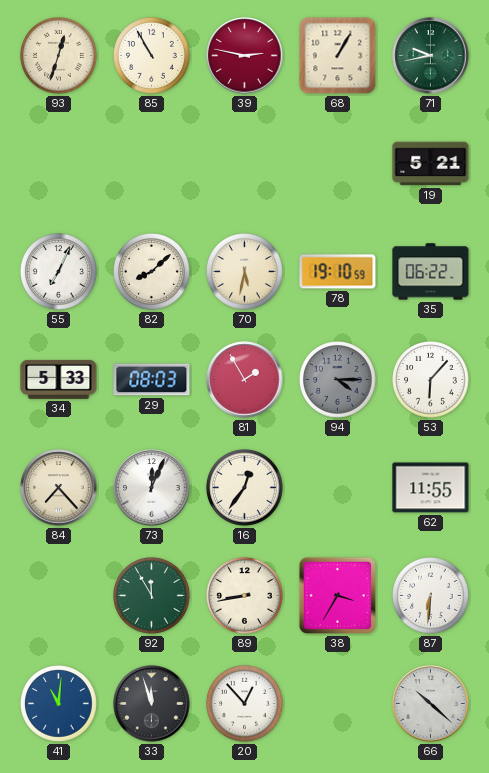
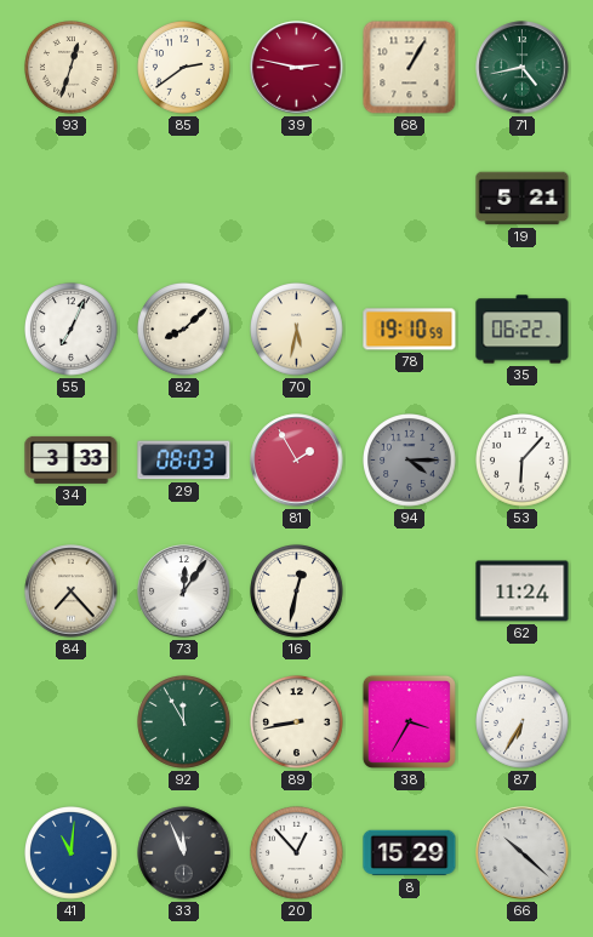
85: 10:55 -> 2:39 (184, 68)
71: 9:43 -> 4:43 (523, 68)
34: 5:33 -> 3:33 (72, 459)
73: 12:04 -> 12:06 (184, 592)
16: 12:36 -> 12:32 (297, 592)
62: 11:55 -> 11:24 (523, 592)
87: 6:31 -> 6:35 (523, 722)
33: 11:57 -> 11:56 (184, 853)
8: none -> 15:29 (410, 853)
